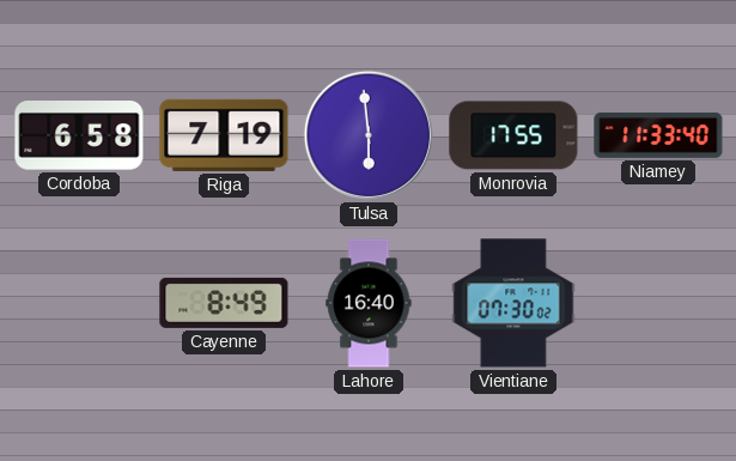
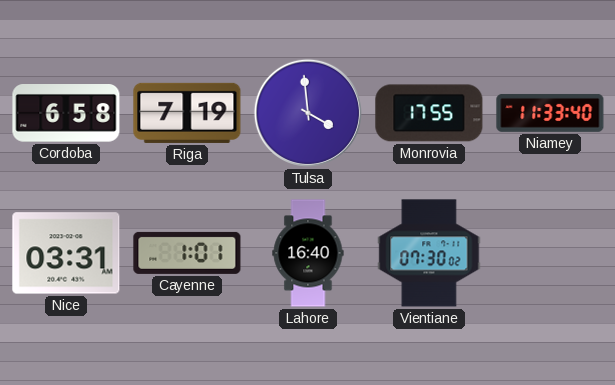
Tulsa: 5:59 -> 3:59 (308, 113)
Nice: none -> 03:31 (66, 253)
Cayenne: 8:49 -> 1:01 (187, 253)
